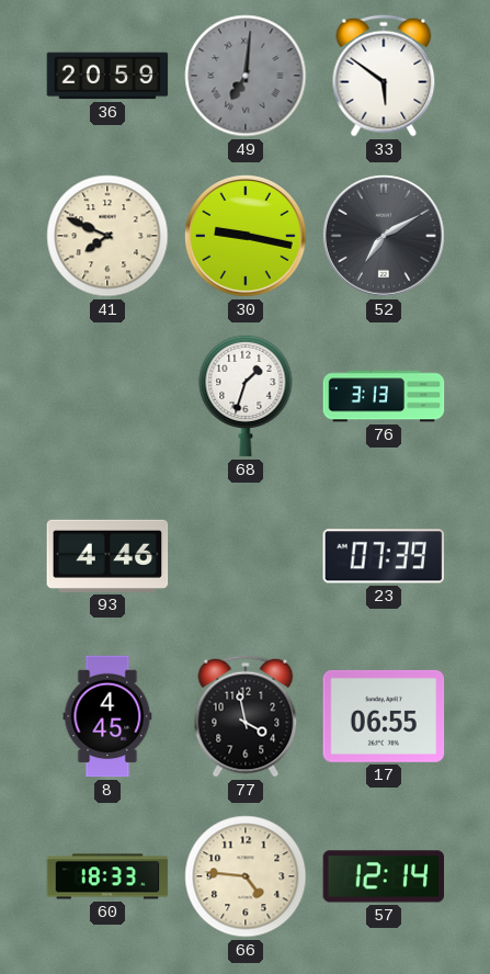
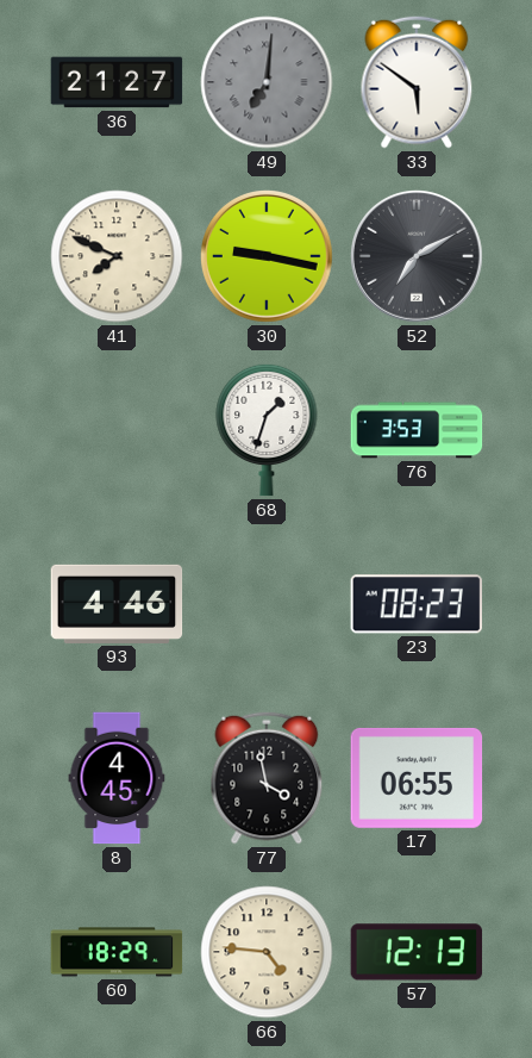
36: 20:59 -> 21:27 (117, 82)
76: 3:13 -> 3:53 (417, 430)
23: 07:39 -> 08:23 (415, 604)
60: 18:33 -> 18:29 (117, 952)
57: 12:14 -> 12:13 (417, 952)
